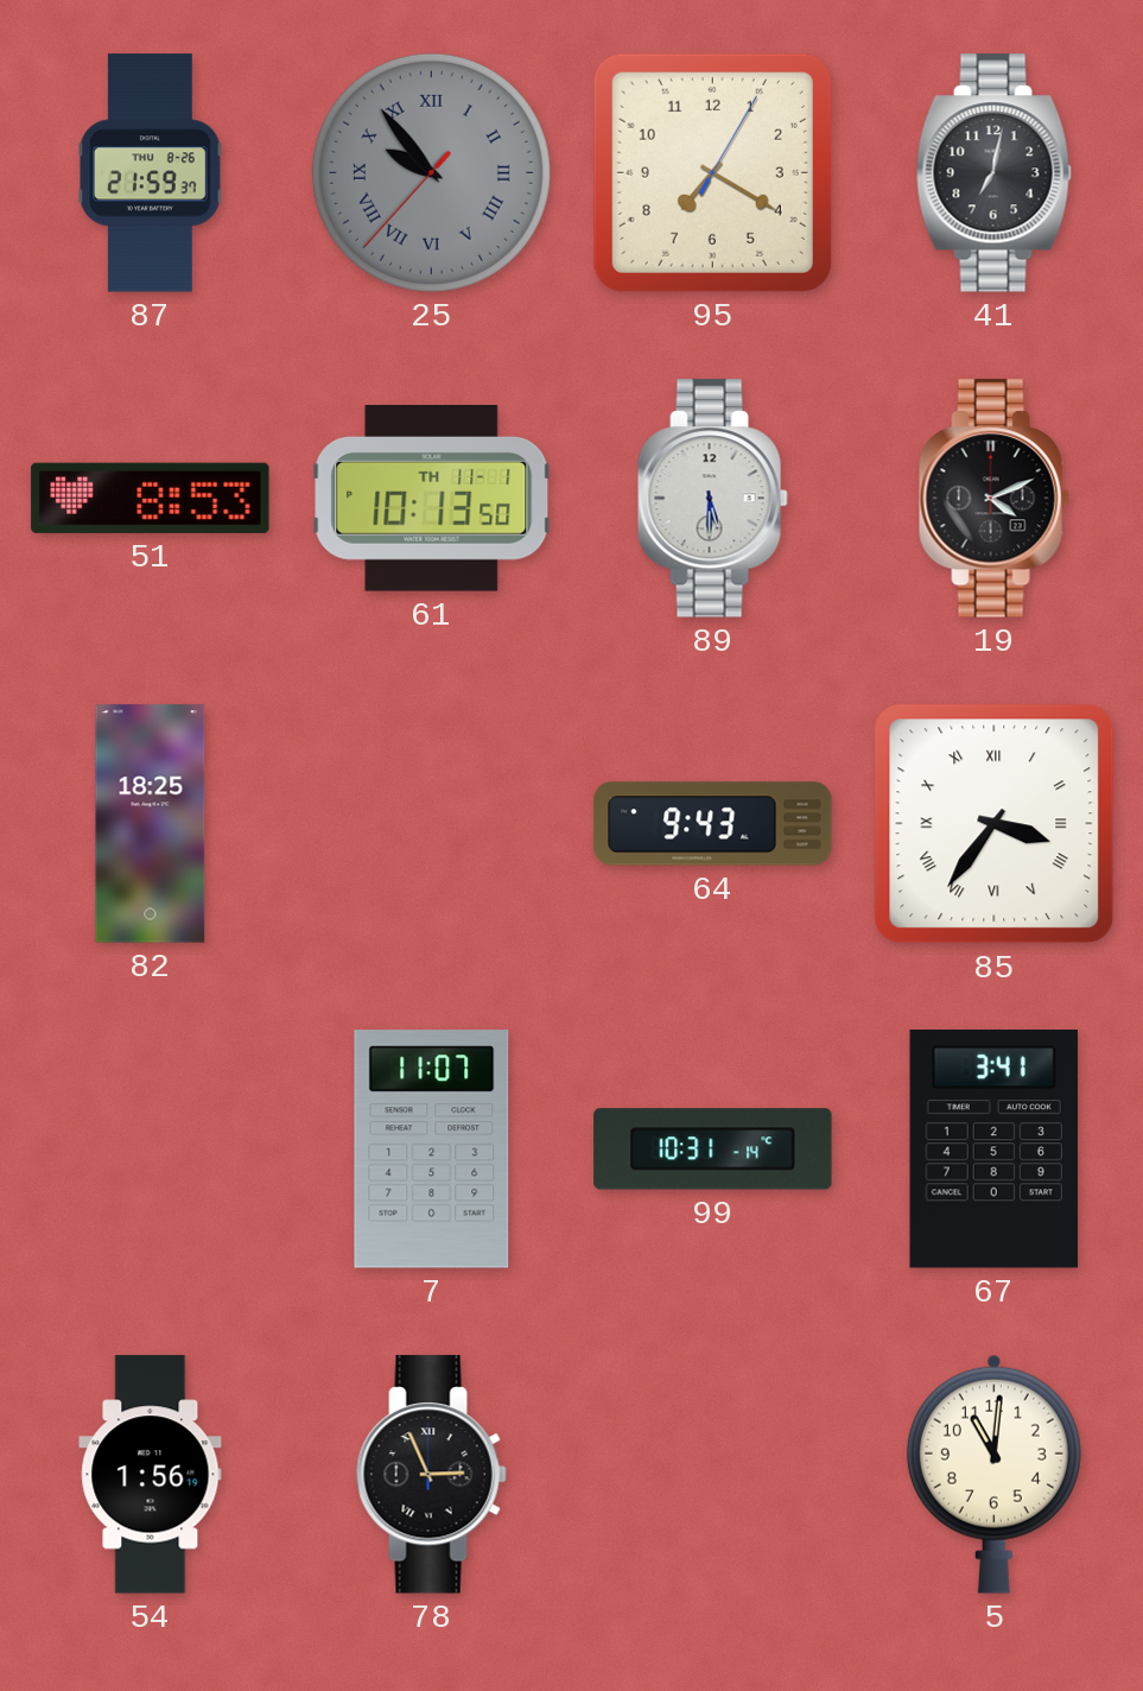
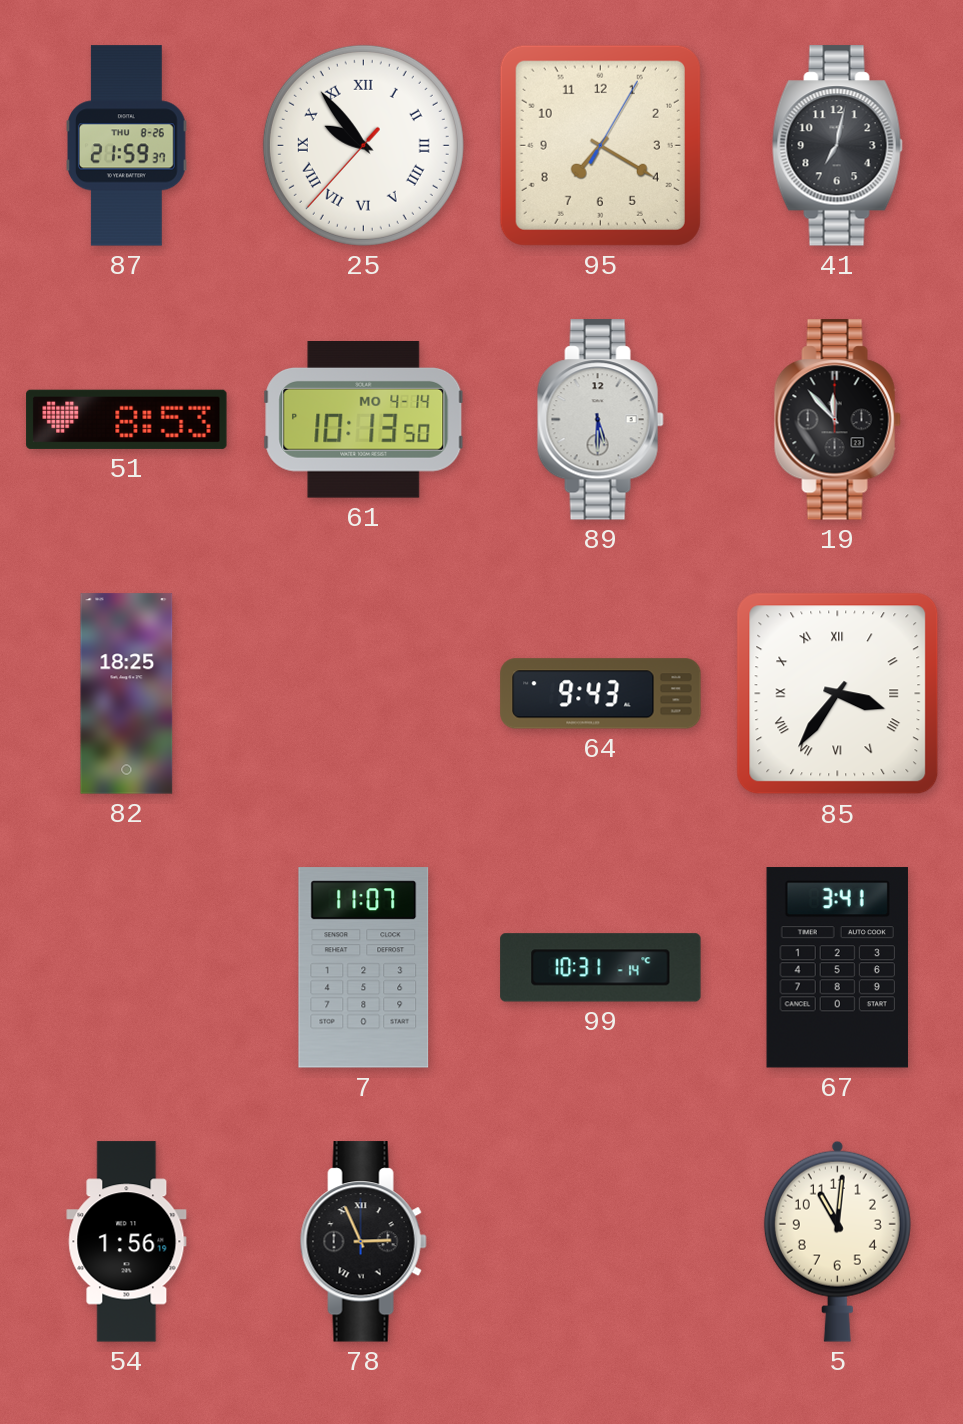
25 dial: grey -> white (363, 145)
61 date: TH 11-1 -> MO 4-14 (364, 420)
19: 4:11 -> 11:53 (837, 420)
